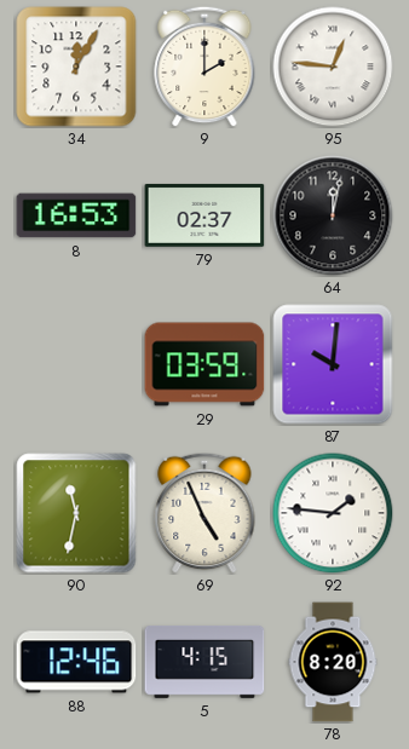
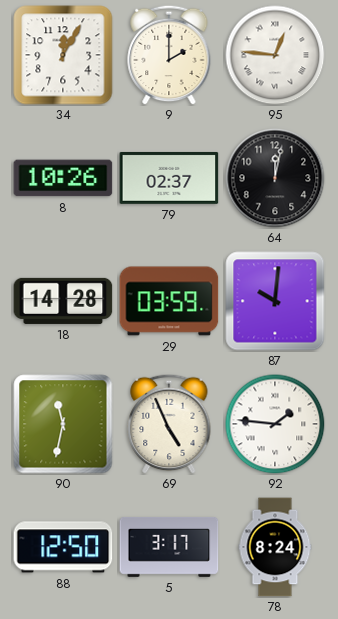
8: 16:53 -> 10:26 (63, 178)
18: none -> 14:28 (63, 301)
88: 12:46 -> 12:50 (63, 547)
5: 4:15 -> 3:17 (169, 547)
78: 8:20 -> 8:24 (275, 547)
